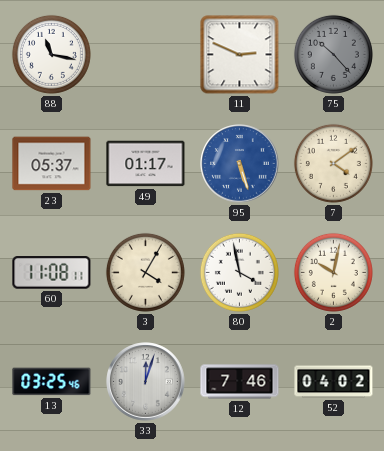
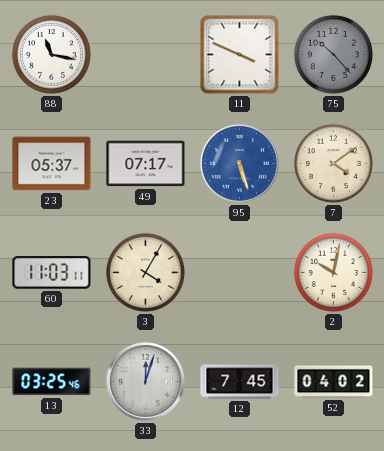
11: 2:49 -> 3:49 (240, 55)
49: 01:17 -> 07:17 (146, 164)
60: 11:08 -> 11:03 (52, 273)
80: 3:58 -> none (239, 272)
12: 7:46 -> 7:45 (240, 382)
